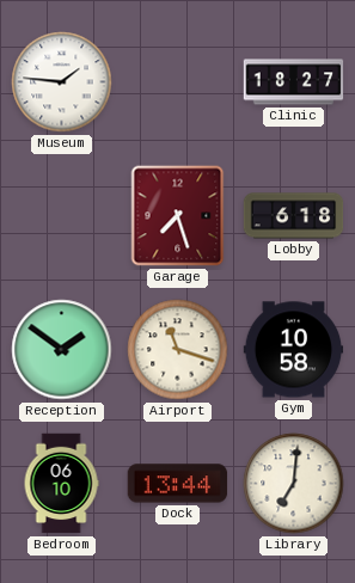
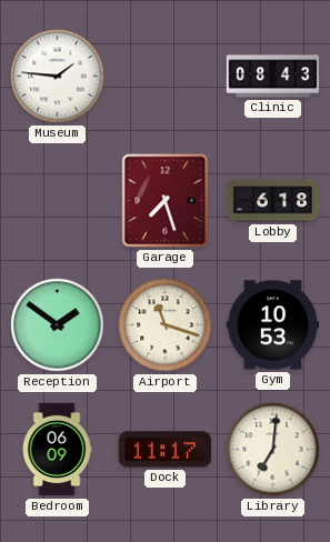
Clinic: 18:27 -> 08:43 (273, 77)
Gym: 10:58 -> 10:53 (273, 325)
Bedroom: 06:10 -> 06:09 (57, 450)
Dock: 13:44 -> 11:17 (166, 450)
